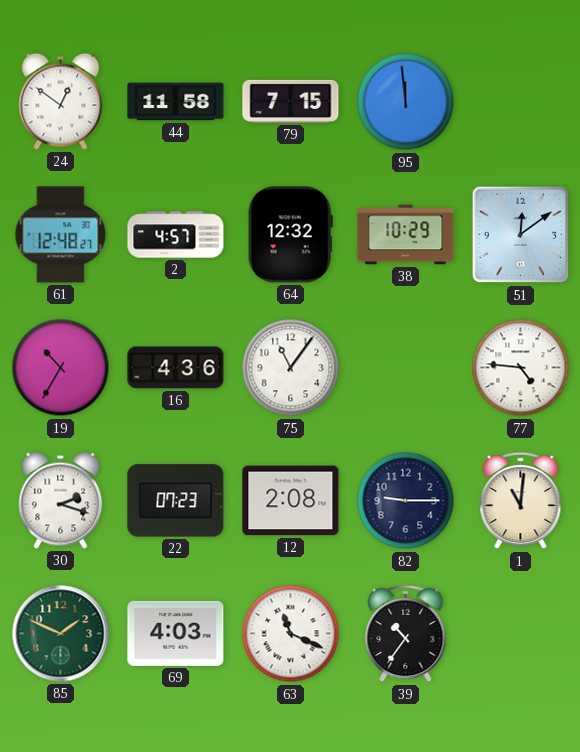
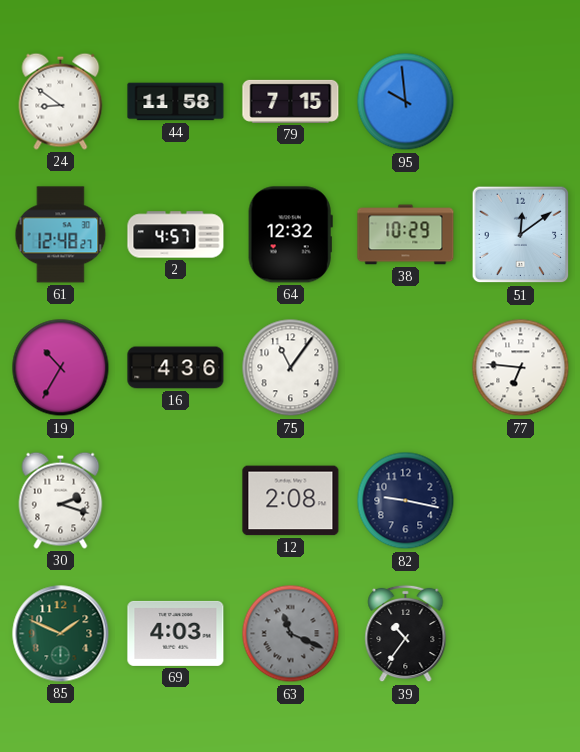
24: 12:51 -> 8:51 (61, 101)
95: 11:59 -> 9:59 (406, 102)
77: 4:46 -> 6:46 (521, 368)
22: 07:23 -> none (176, 501)
82: 9:15 -> 9:17 (406, 501)
1: 11:01 -> none (521, 501)
63 dial: white -> grey (291, 634)
